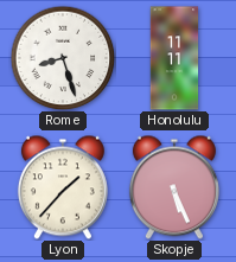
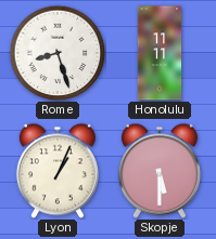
Lyon: 1:37 -> 1:04 (58, 171)
Skopje: 5:26 -> 5:30 (160, 171)
